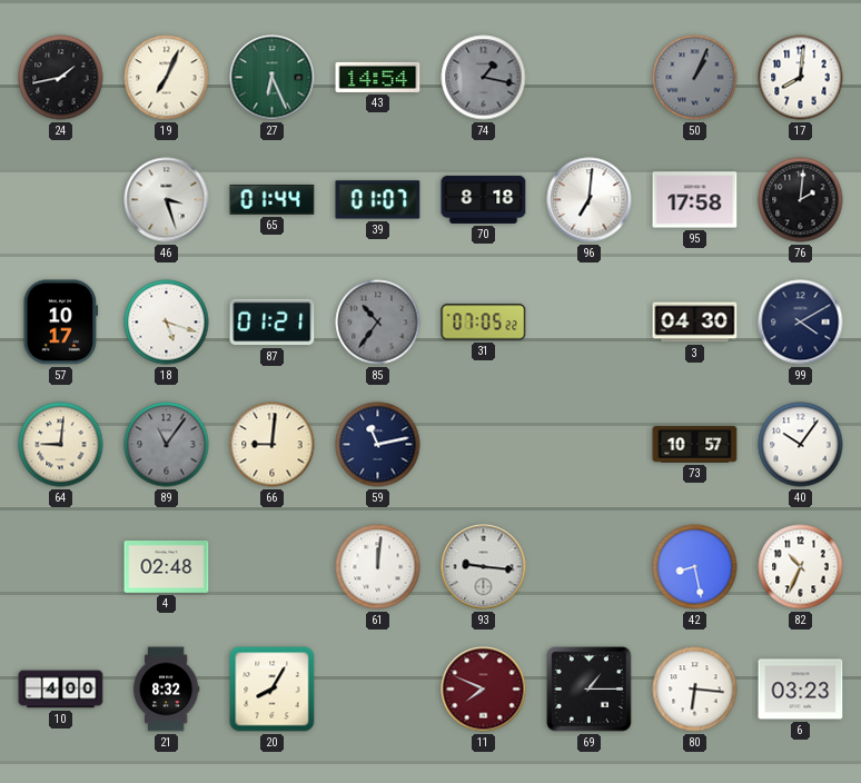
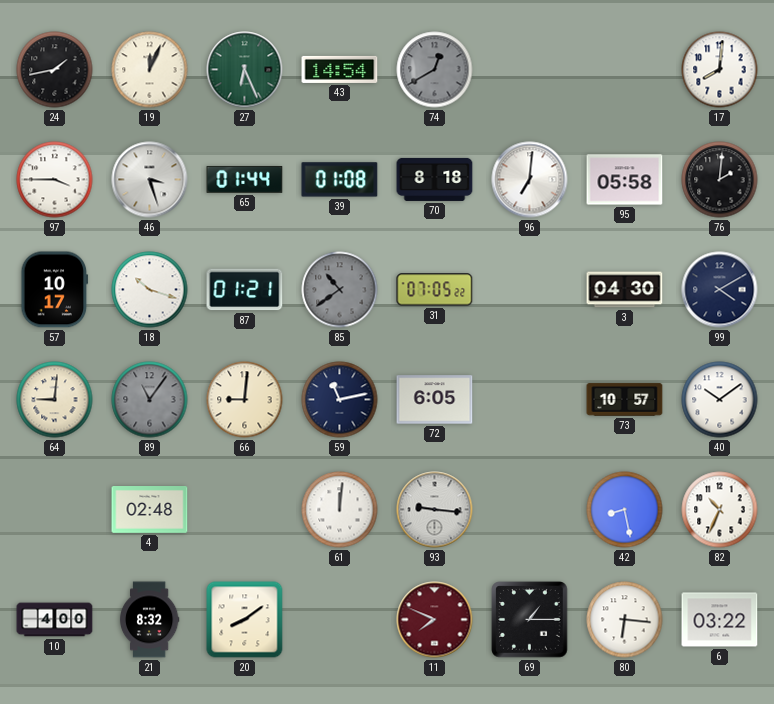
19: 7:04 -> 12:04 (150, 70)
74: 1:17 -> 12:40 (435, 70)
50: 1:04 -> none (695, 78)
97: none -> 3:45 (55, 180)
39: 01:07 -> 01:08 (340, 180)
95: 17:58 -> 05:58 (625, 180)
18: 5:18 -> 10:18 (150, 290)
85: 10:36 -> 10:39 (340, 290)
72: none -> 6:05 (435, 400)
40: 10:06 -> 10:09 (720, 400)
20: 8:05 -> 8:09 (245, 620)
6: 03:23 -> 03:22 (720, 620)
